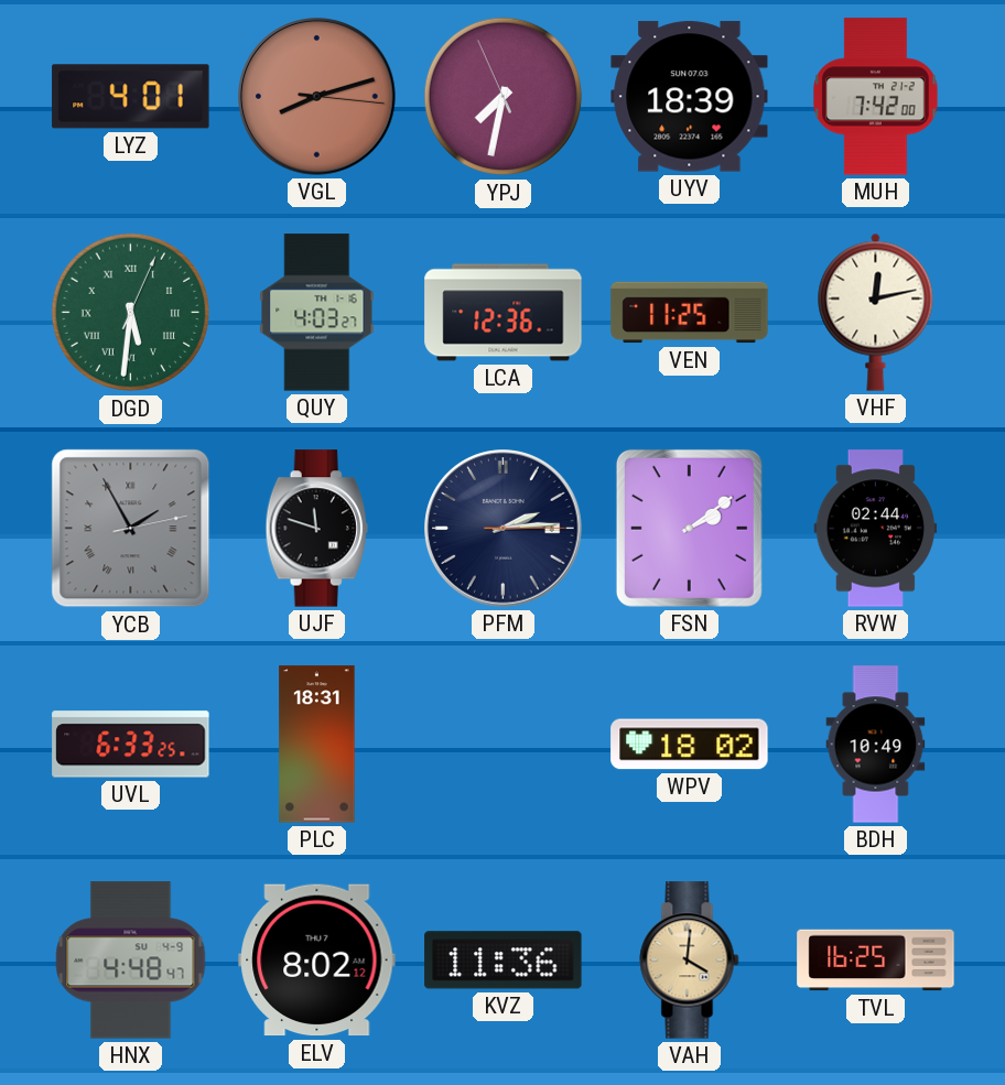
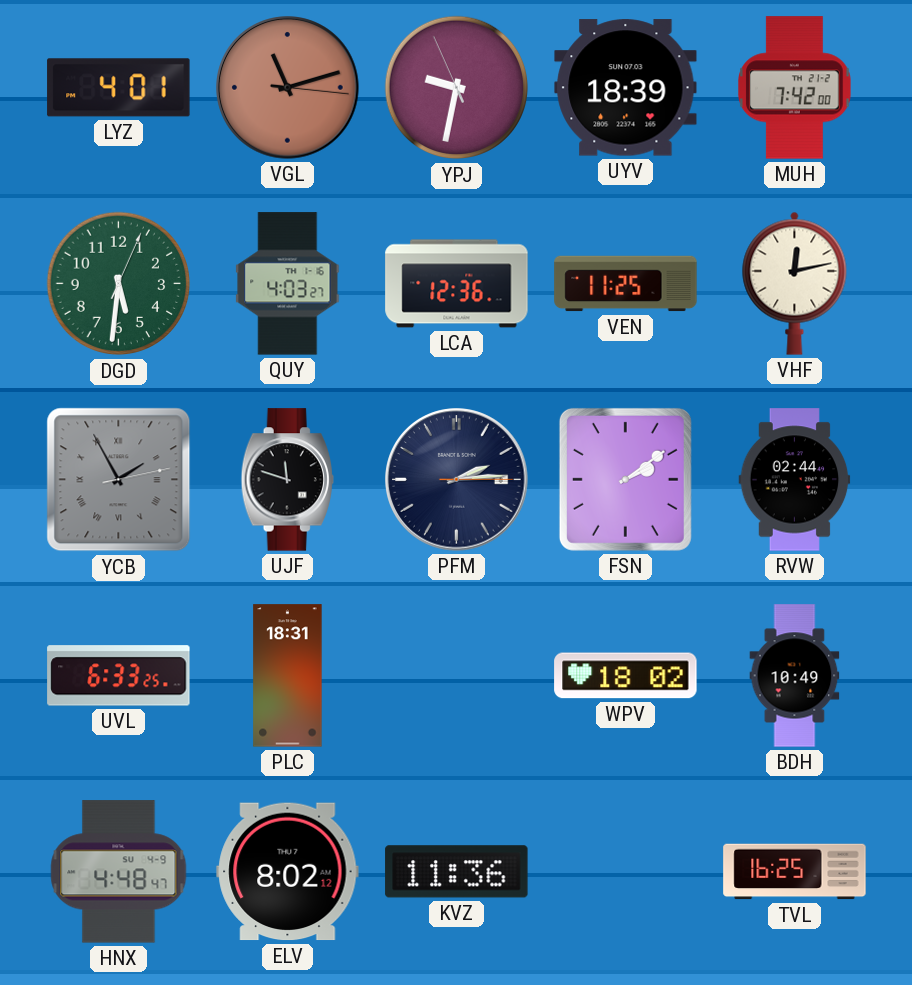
VGL: 8:12 -> 11:12 (288, 88)
YPJ: 7:31 -> 9:31 (457, 88)
DGD numerals: Roman -> Arabic (119, 284)
VAH: 4:01 -> none (690, 961)
